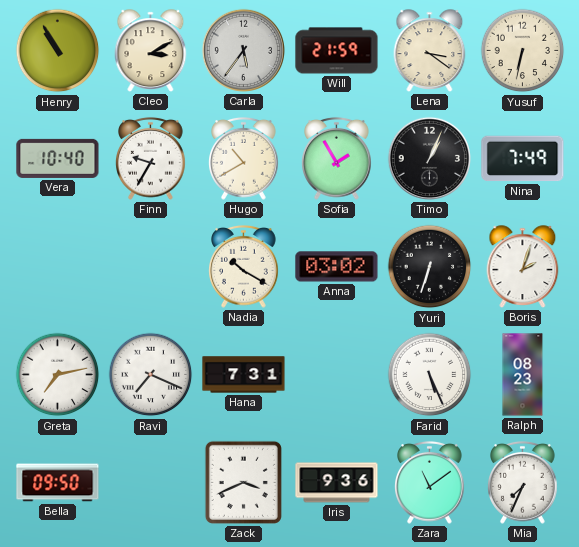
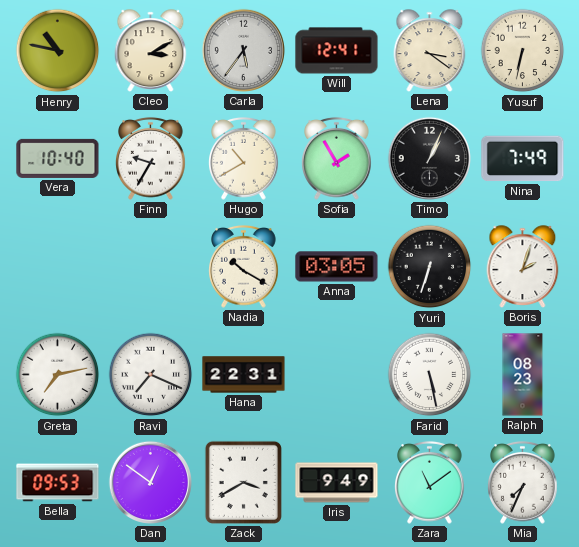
Henry: 10:55 -> 10:47 (58, 51)
Will: 21:59 -> 12:41 (337, 51)
Anna: 03:02 -> 03:05 (337, 267)
Hana: 7:31 -> 22:31 (244, 375)
Farid: 5:26 -> 5:28 (430, 375)
Bella: 09:50 -> 09:53 (58, 483)
Dan: none -> 12:51 (150, 482)
Zack: 3:41 -> 3:40 (243, 482)
Iris: 9:36 -> 9:49 (337, 483)
